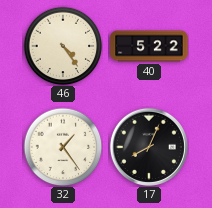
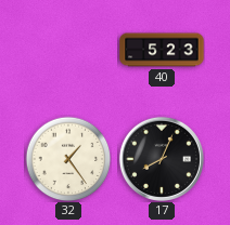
46: 4:24 -> none (63, 46)
40: 5:22 -> 5:23 (162, 50)
